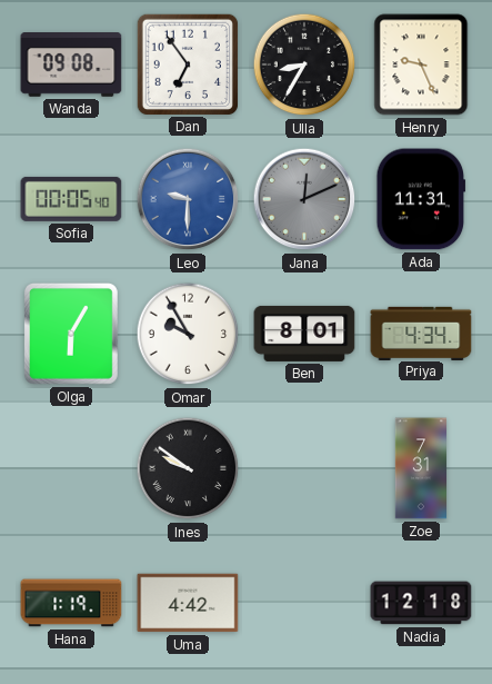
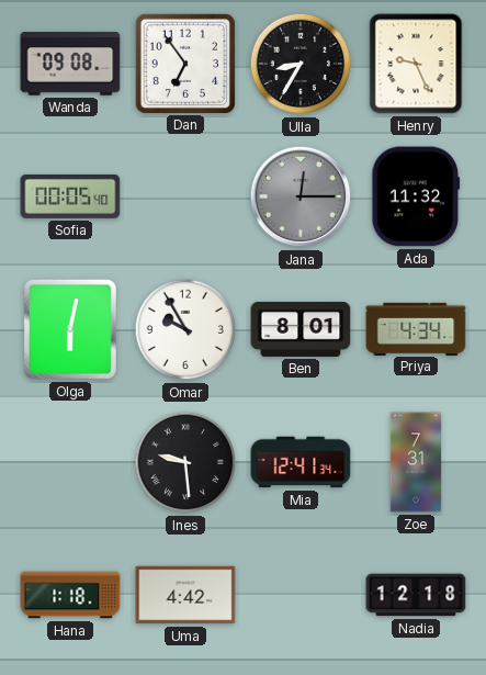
Leo: 9:30 -> none (188, 199)
Jana: 12:11 -> 12:15 (301, 196)
Ada: 11:31 -> 11:32 (416, 196)
Olga: 6:05 -> 6:02 (70, 329)
Ines: 9:51 -> 9:29 (185, 462)
Mia: none -> 12:41 (301, 462)
Hana: 1:19 -> 1:18 (70, 595)
